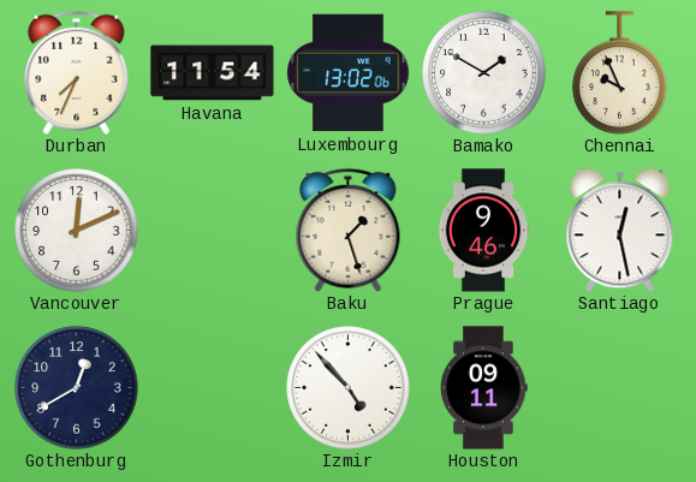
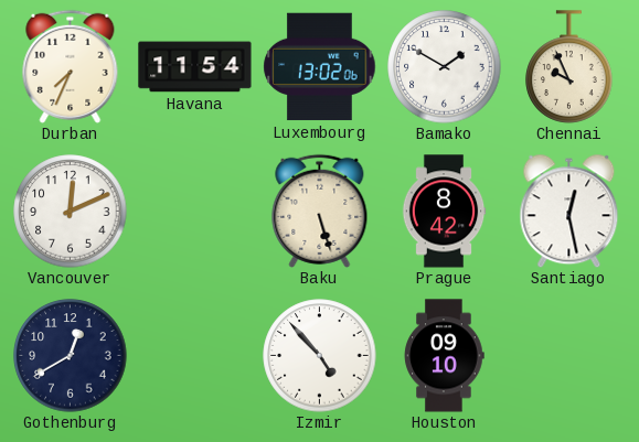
Baku: 1:27 -> 5:27 (320, 211)
Prague: 9:46 -> 8:42 (444, 212)
Houston: 09:11 -> 09:10 (445, 356)
